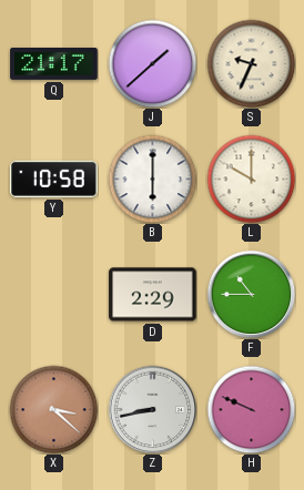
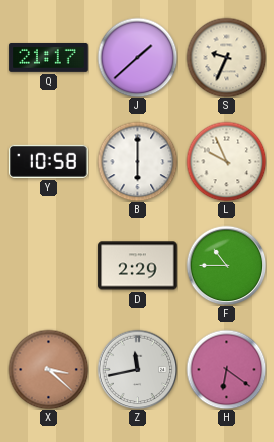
L: 10:00 -> 9:56 (226, 161)
Z: 8:43 -> 11:43 (137, 369)
H: 9:49 -> 6:21 (226, 369)
